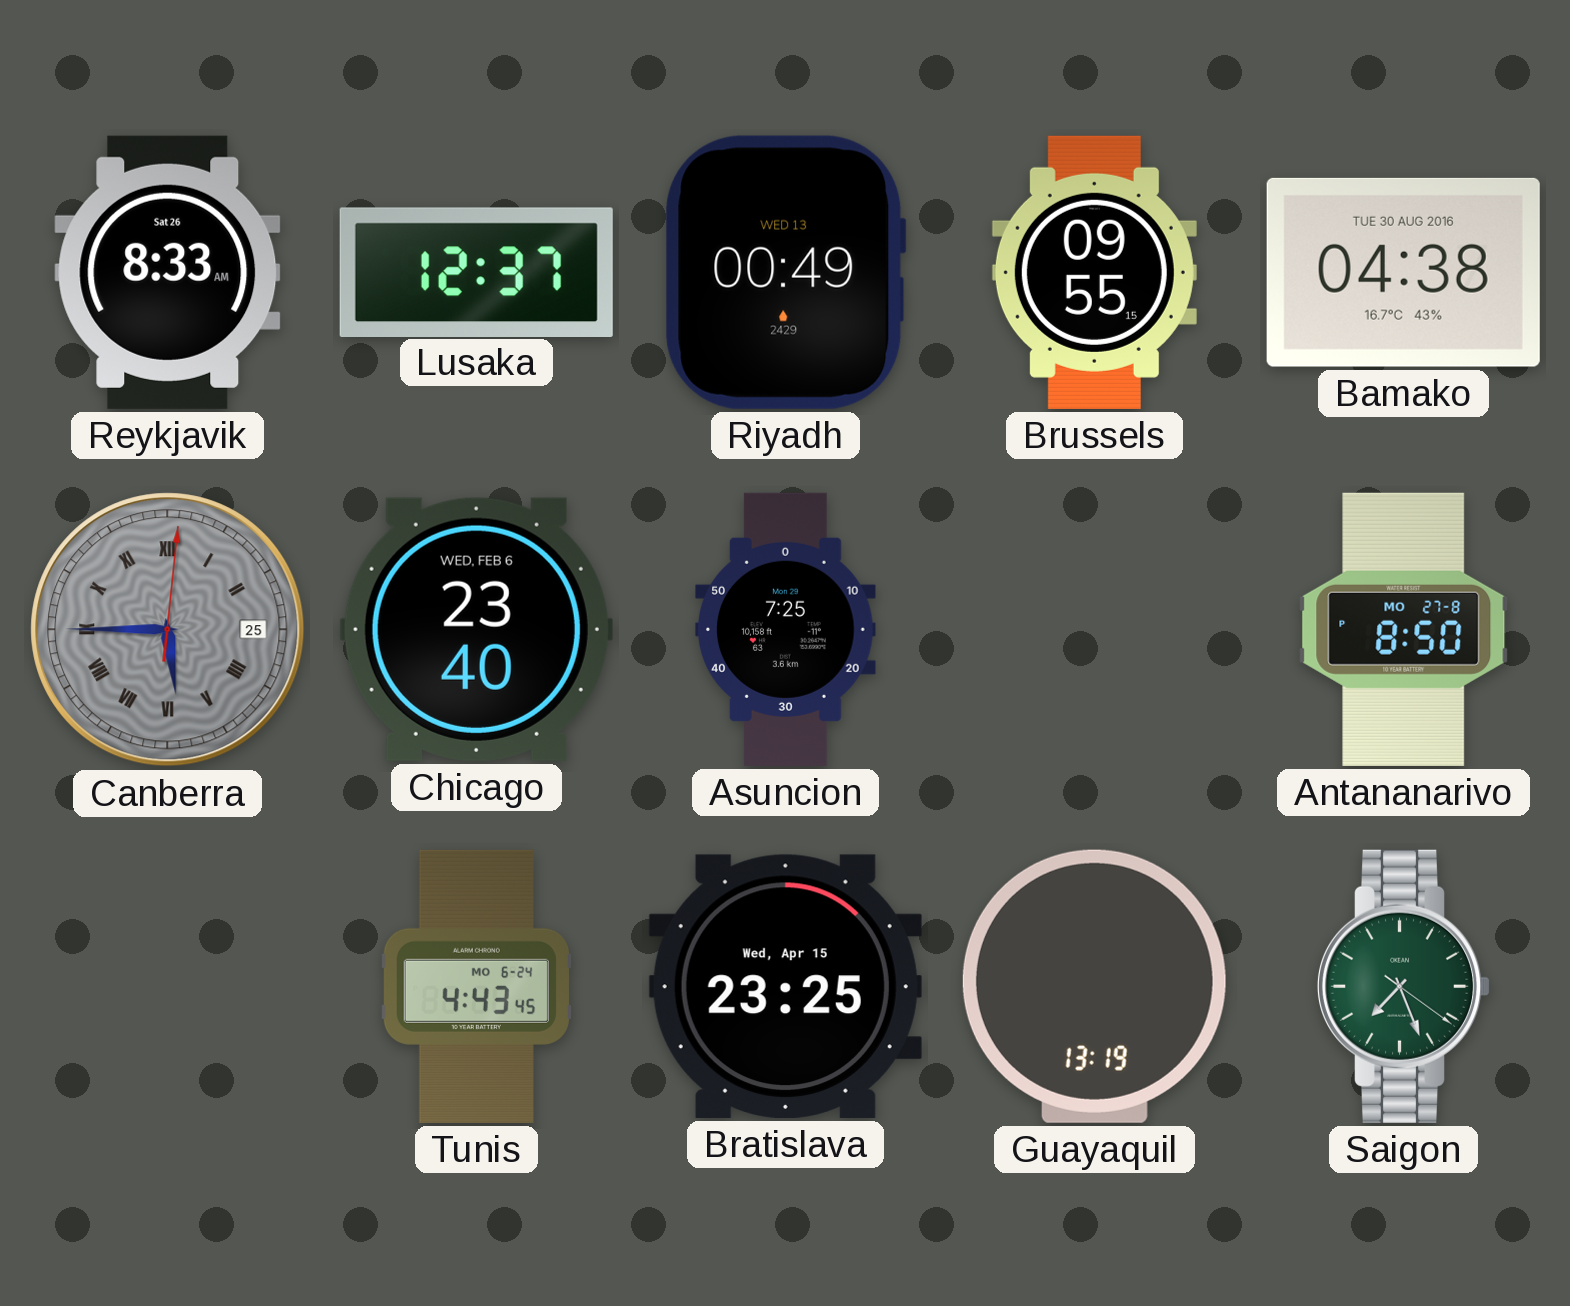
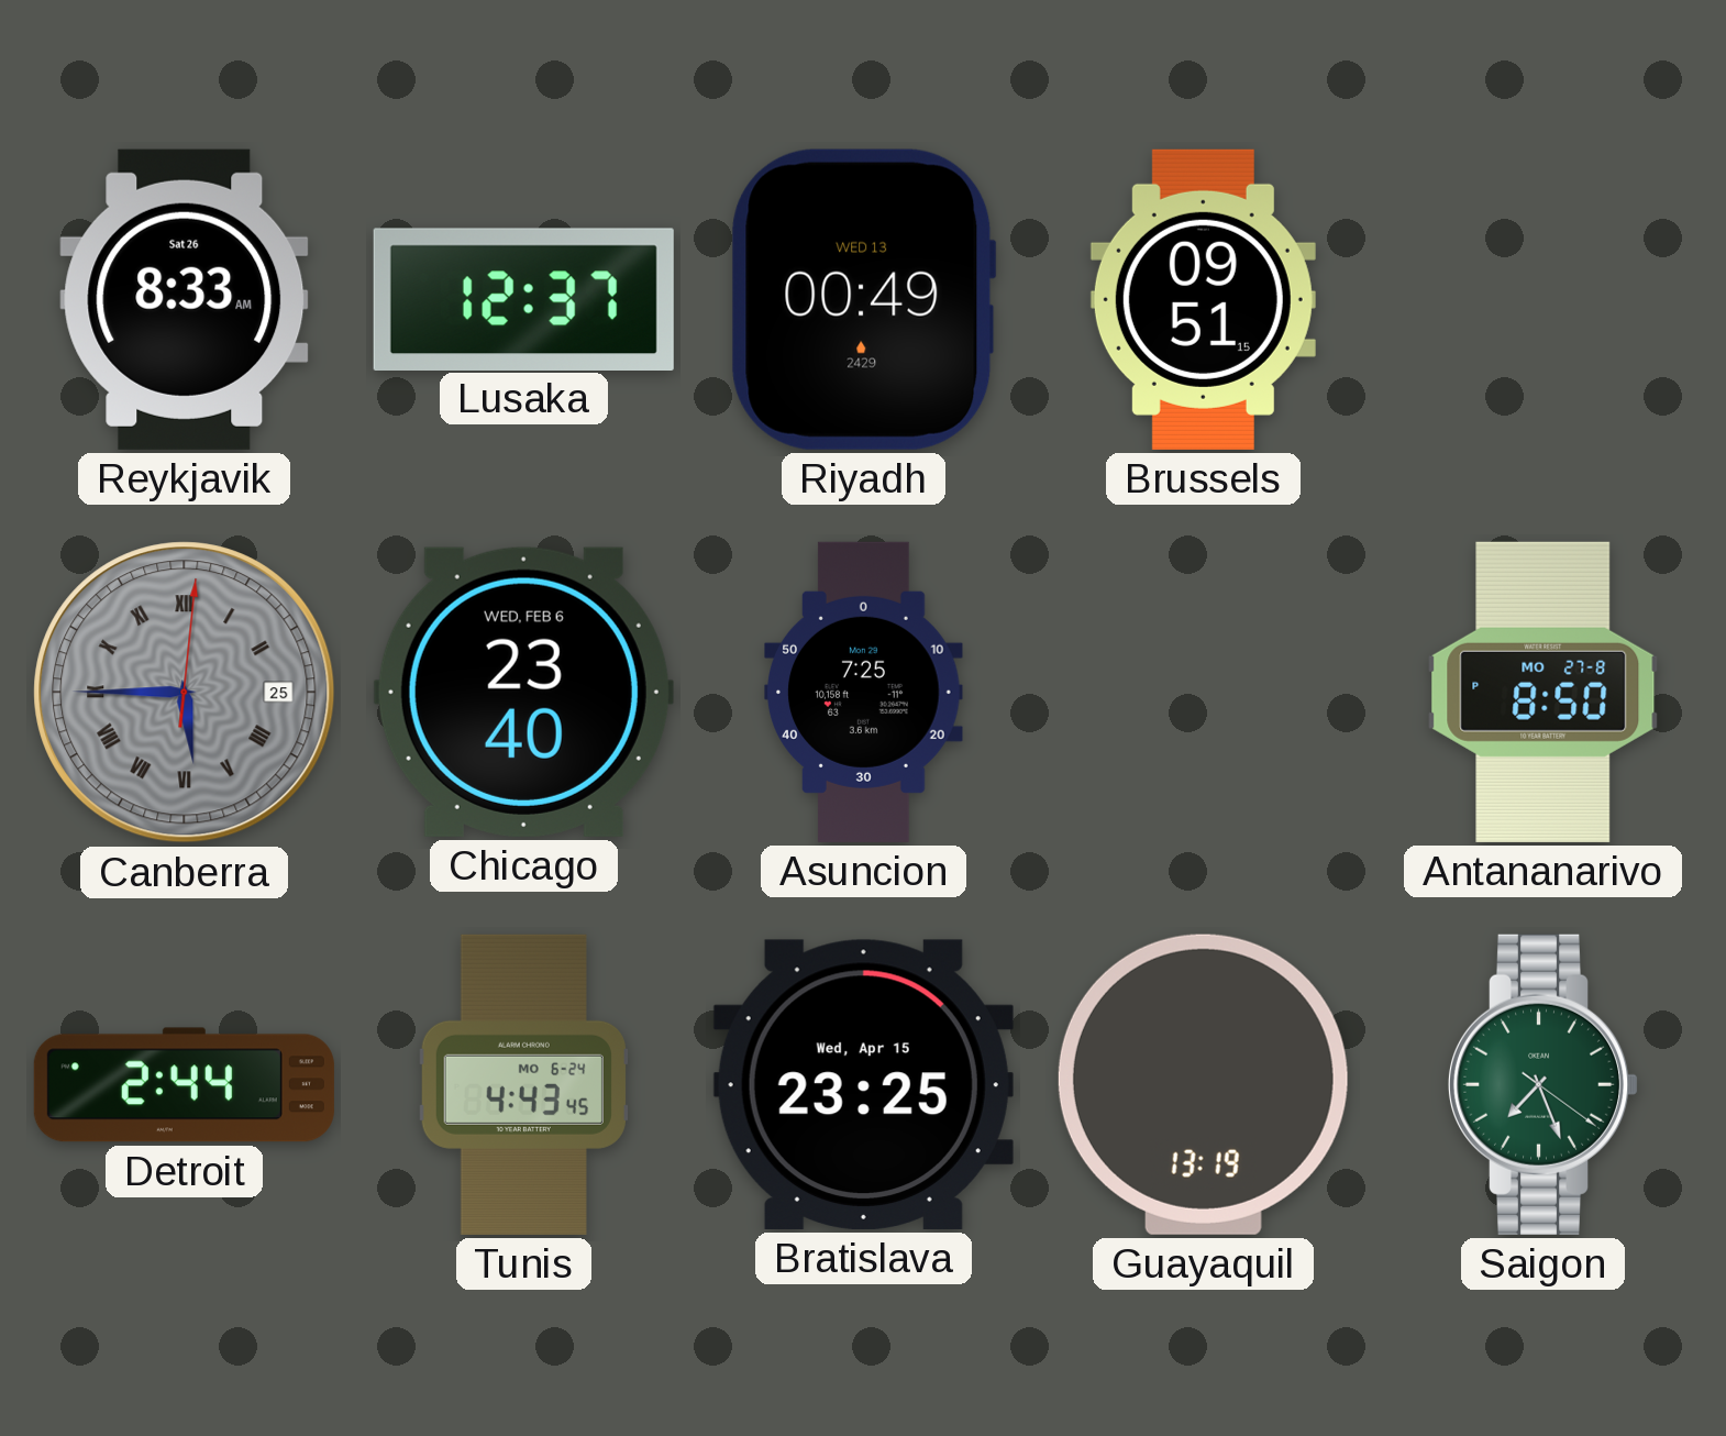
Brussels: 09:55 -> 09:51 (1203, 299)
Bamako: 04:38 -> none (1403, 272)
Detroit: none -> 2:44 (184, 1085)
